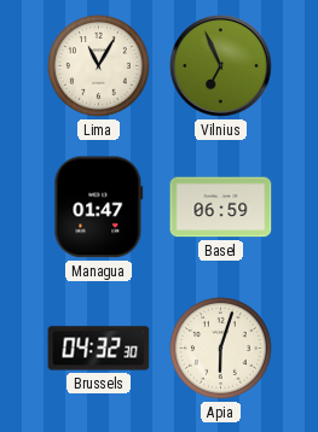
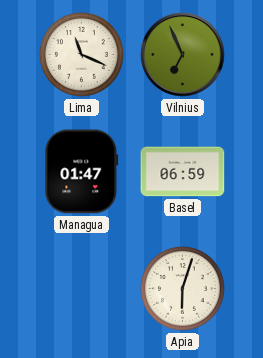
Lima: 11:05 -> 11:19 (82, 55)
Brussels: 04:32 -> none (99, 349)
